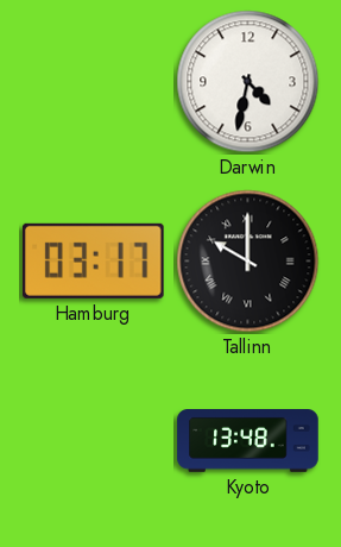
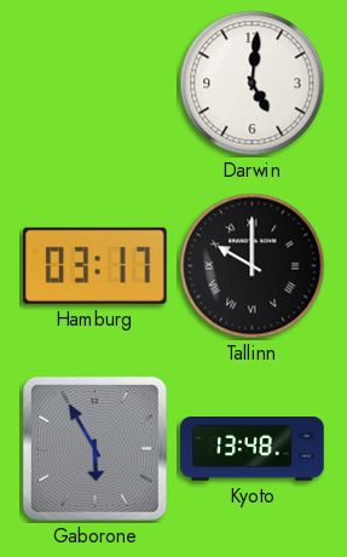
Darwin: 4:32 -> 5:01 (253, 84)
Gaborone: none -> 5:55 (94, 448)
